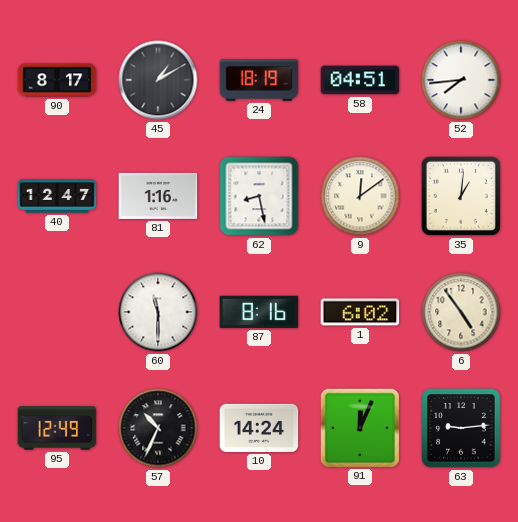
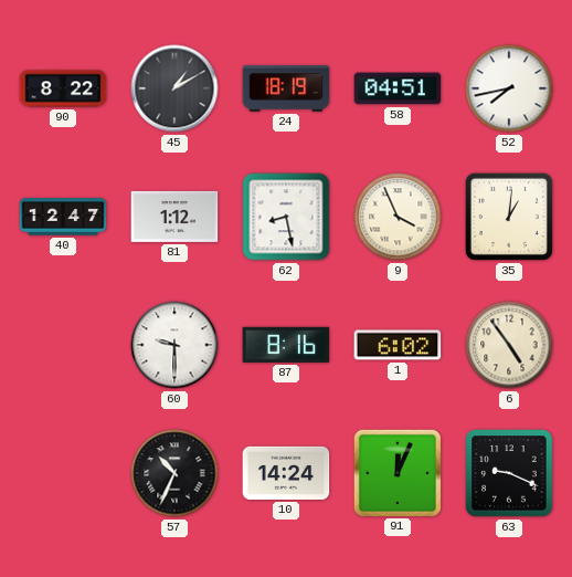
90: 8:17 -> 8:22 (63, 88)
52: 7:44 -> 7:43 (509, 88)
81: 1:16 -> 1:12 (174, 217)
9: 12:09 -> 3:56 (398, 217)
60: 11:30 -> 9:30 (174, 345)
95: 12:49 -> none (57, 428)
63: 9:14 -> 9:19 (509, 473)
